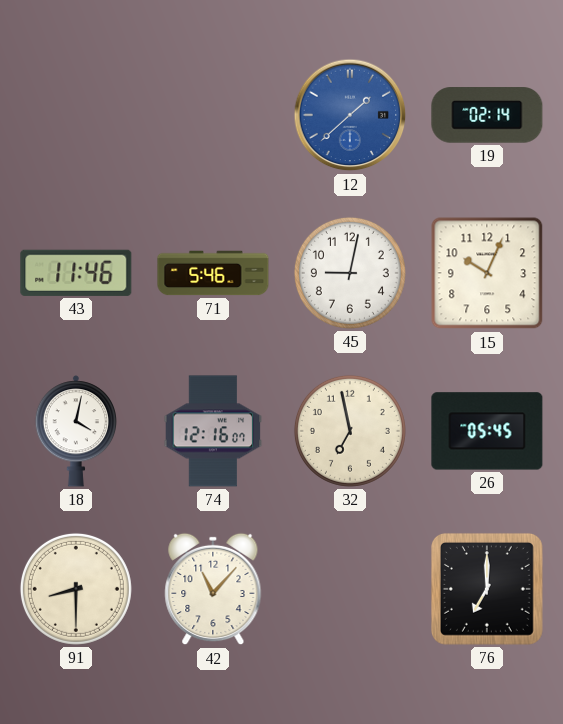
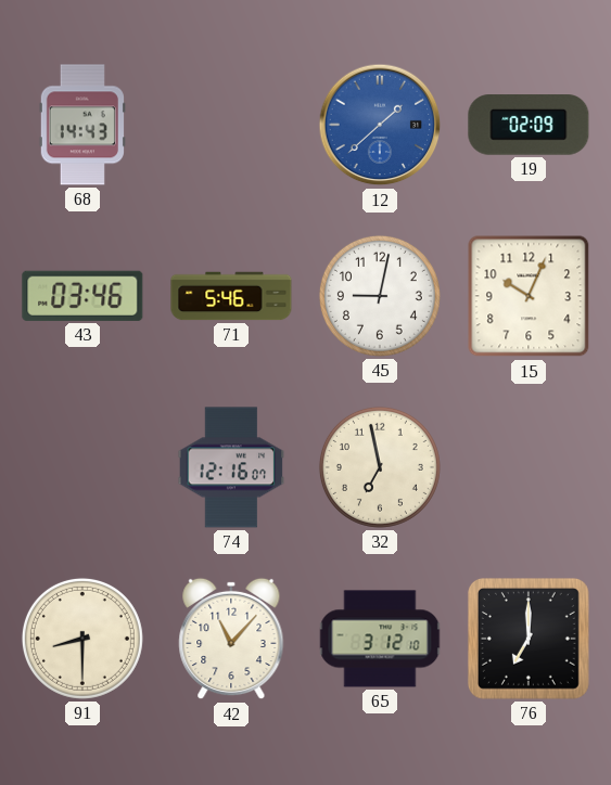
68: none -> 14:43 (82, 125)
19: 02:14 -> 02:09 (529, 125)
43: 11:46 -> 03:46 (82, 296)
18: 4:02 -> none (75, 431)
26: 05:45 -> none (487, 431)
65: none -> 3:12 (380, 639)
